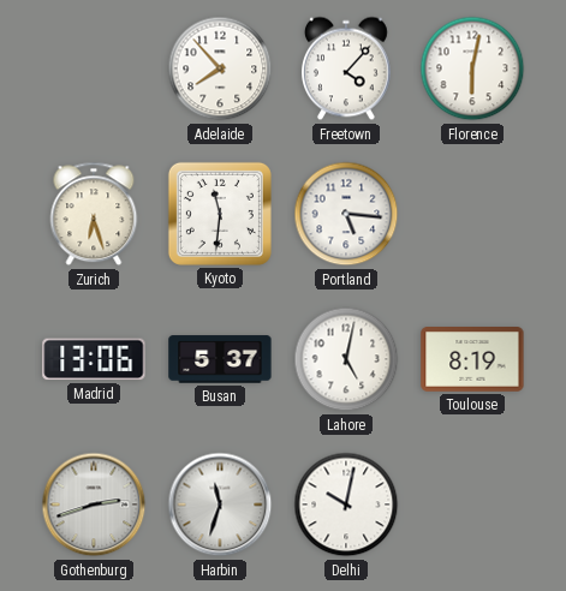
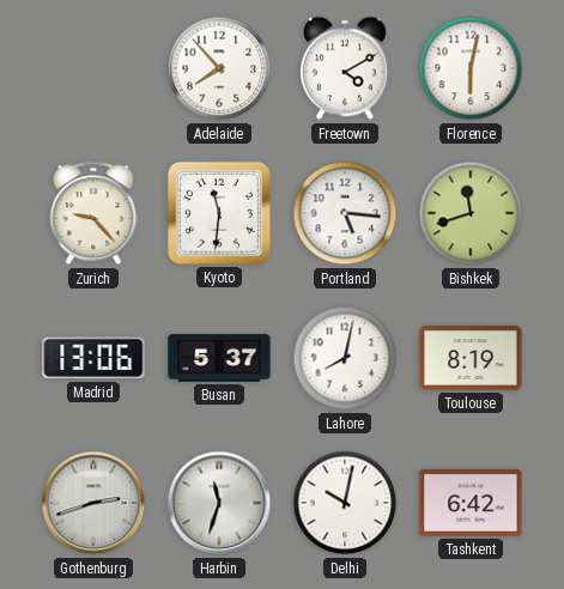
Freetown: 4:07 -> 4:10 (345, 68)
Zurich: 6:27 -> 9:23 (93, 213)
Bishkek: none -> 11:42 (471, 213)
Lahore: 5:02 -> 8:02 (345, 358)
Tashkent: none -> 6:42 (471, 504)
